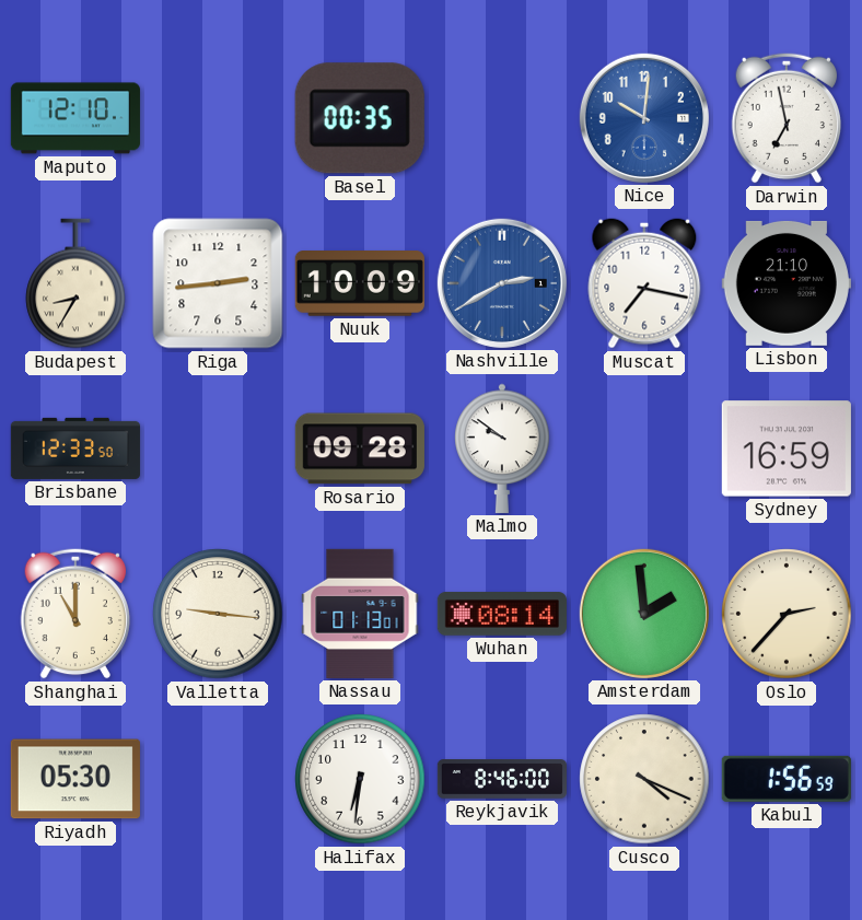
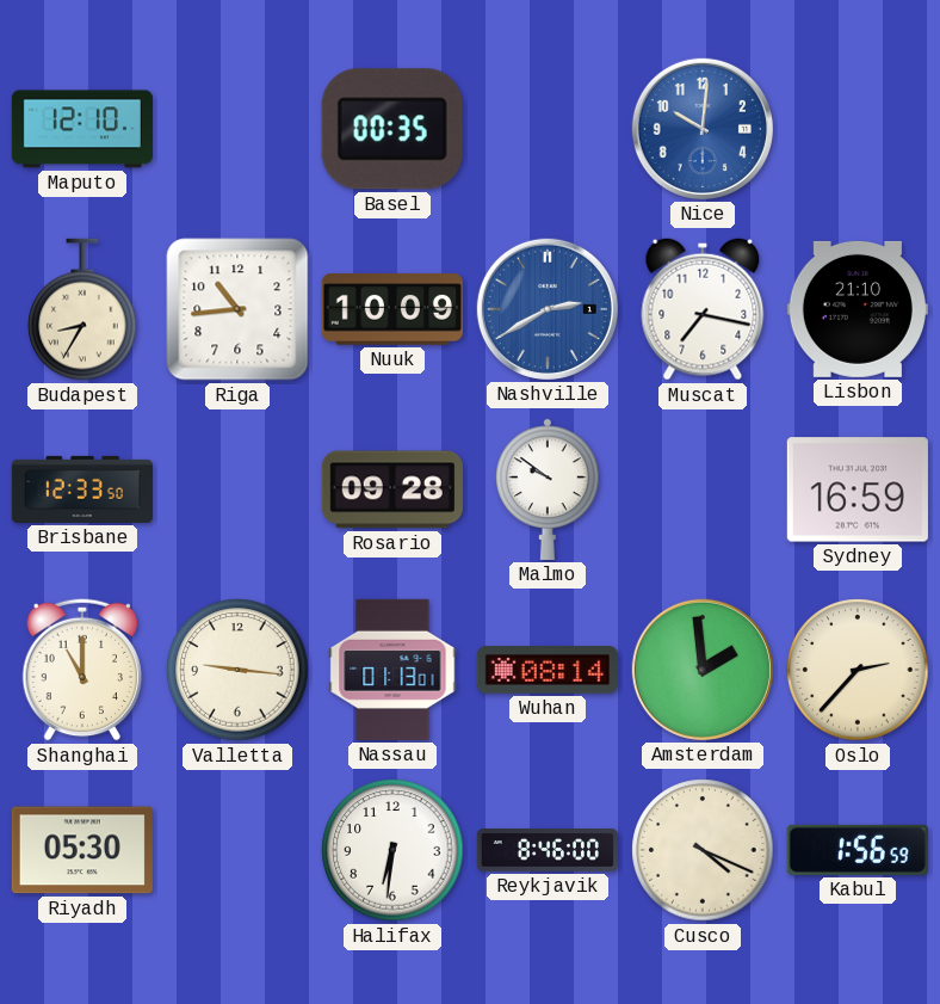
Darwin: 6:58 -> none (787, 118)
Riga: 2:44 -> 10:44 (237, 309)
